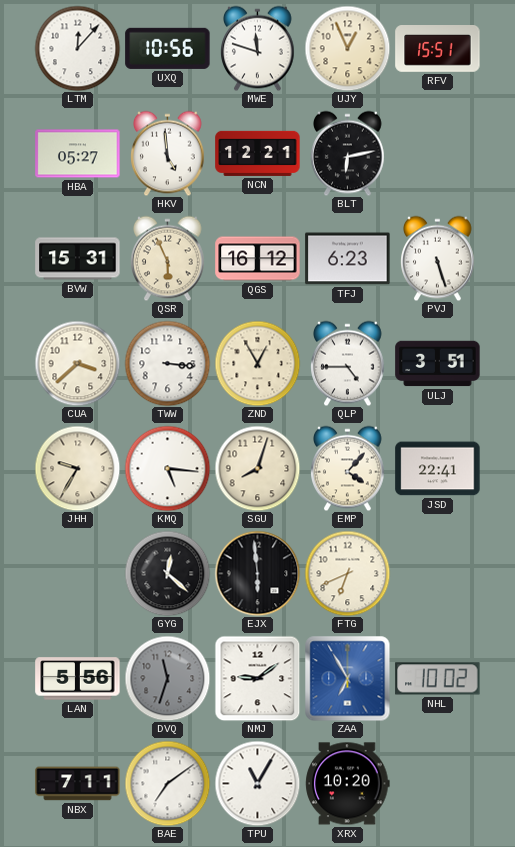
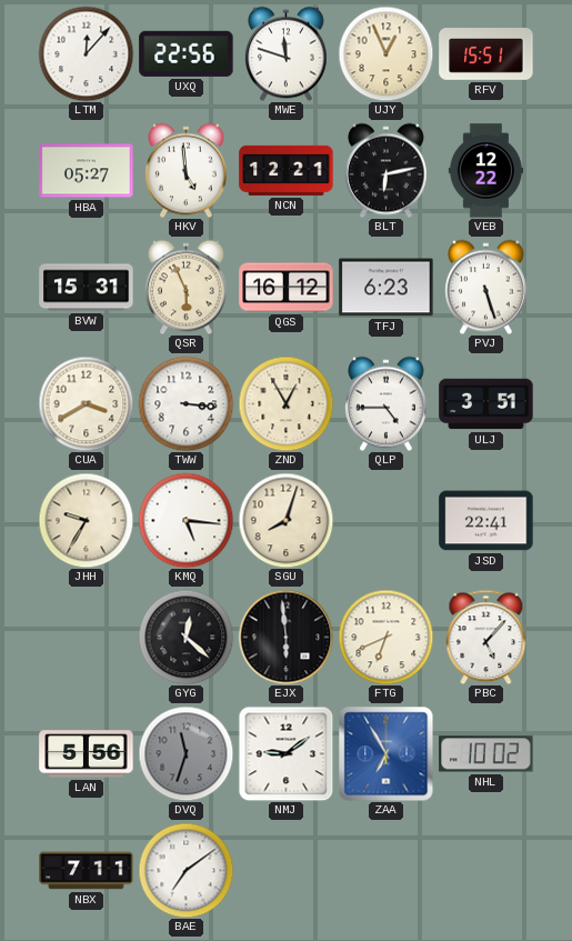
UXQ: 10:56 -> 22:56 (187, 53)
VEB: none -> 12:22 (485, 171)
CUA: 3:38 -> 3:40 (86, 403)
EMP: 4:07 -> none (348, 468)
PBC: none -> 5:07 (486, 637)
TPU: 11:05 -> none (257, 783)
XRX: 10:20 -> none (348, 784)
